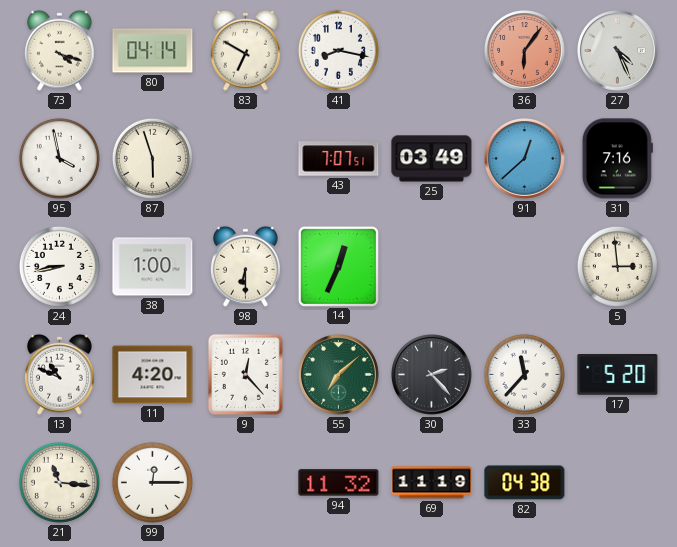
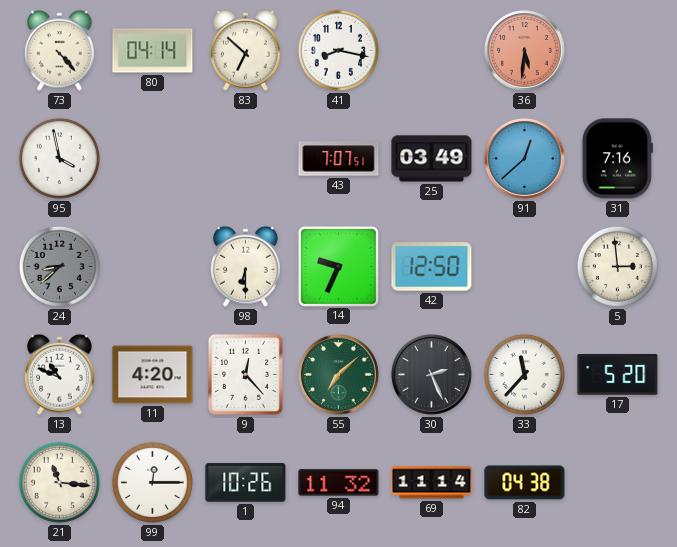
73: 4:18 -> 4:23 (59, 50)
83: 6:50 -> 6:52 (245, 50)
36: 6:06 -> 5:31 (525, 51)
27: 4:26 -> none (618, 51)
87: 5:57 -> none (152, 158)
24: 8:43 -> 8:38 (59, 266)
24 dial: white -> grey (59, 266)
38: 1:00 -> none (153, 267)
14: 12:34 -> 9:34 (338, 266)
42: none -> 12:50 (432, 267)
30: 2:23 -> 2:26 (432, 375)
1: none -> 10:26 (246, 483)
69: 11:19 -> 11:14 (432, 483)
